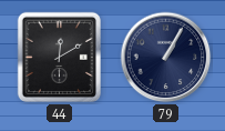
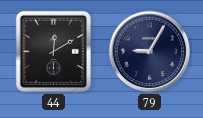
79: 1:05 -> 9:05 (150, 52)
